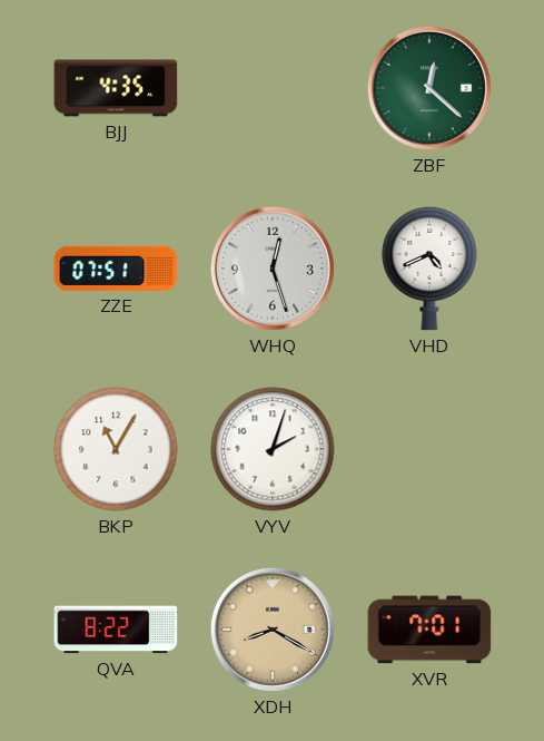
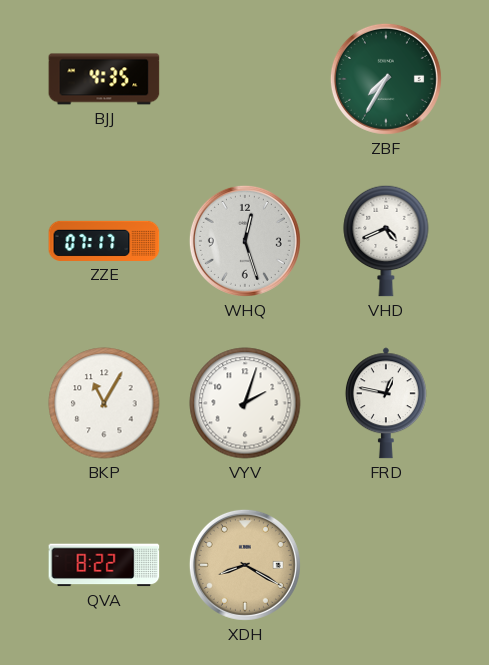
ZBF: 12:22 -> 7:35 (386, 79)
ZZE: 07:51 -> 07:17 (104, 241)
FRD: none -> 12:47 (386, 403)
XVR: 7:01 -> none (429, 630)
